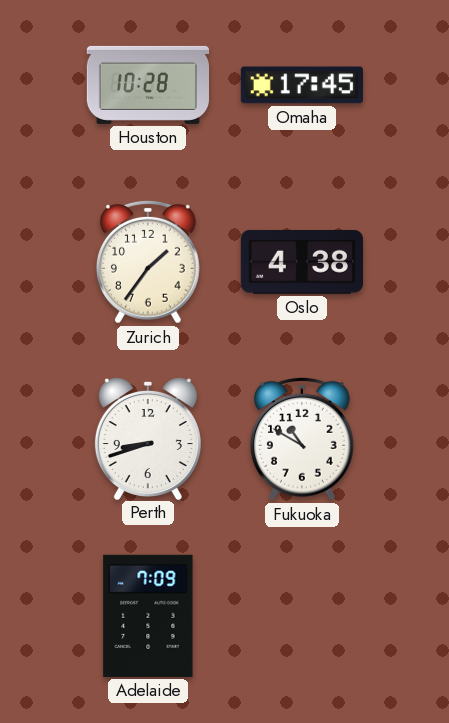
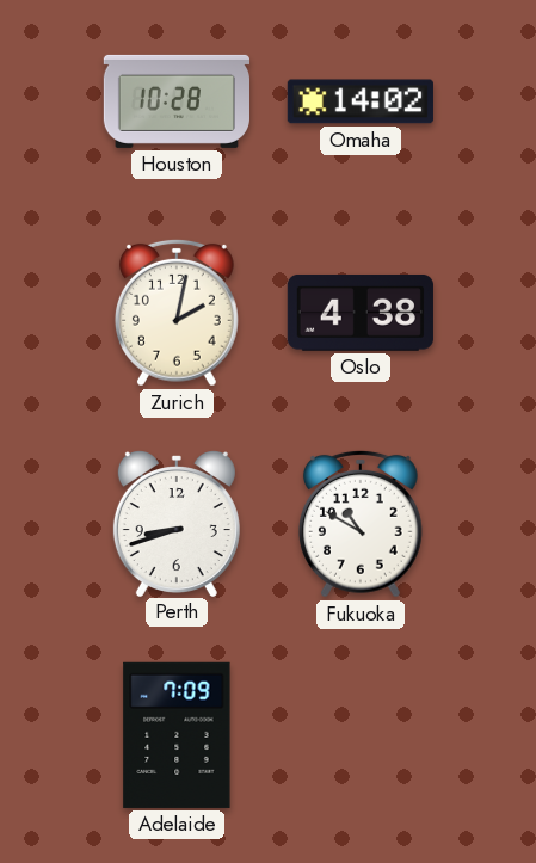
Omaha: 17:45 -> 14:02 (361, 101)
Zurich: 1:36 -> 2:02 (177, 313)
